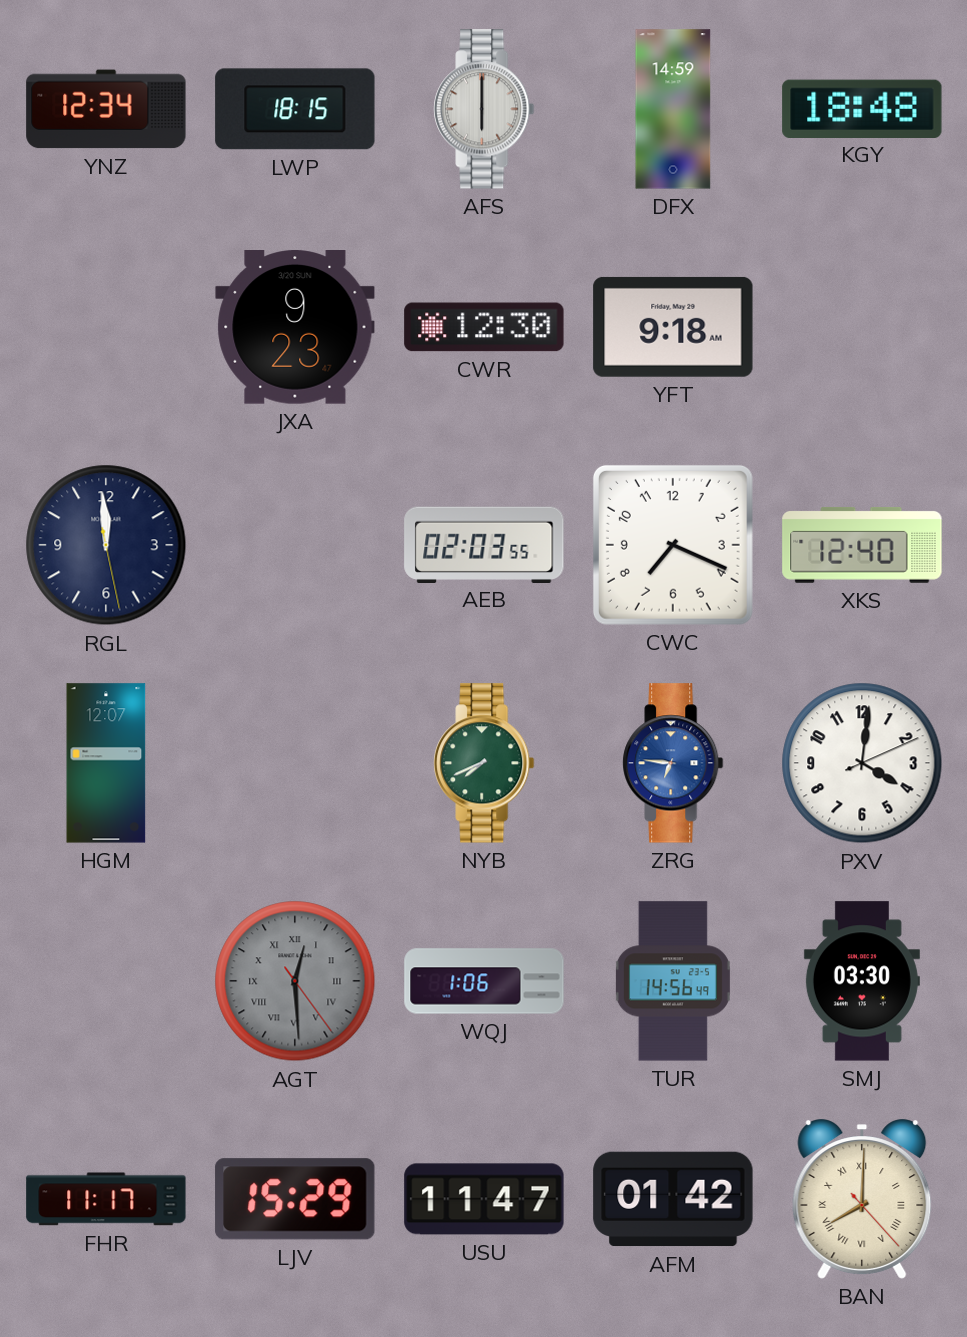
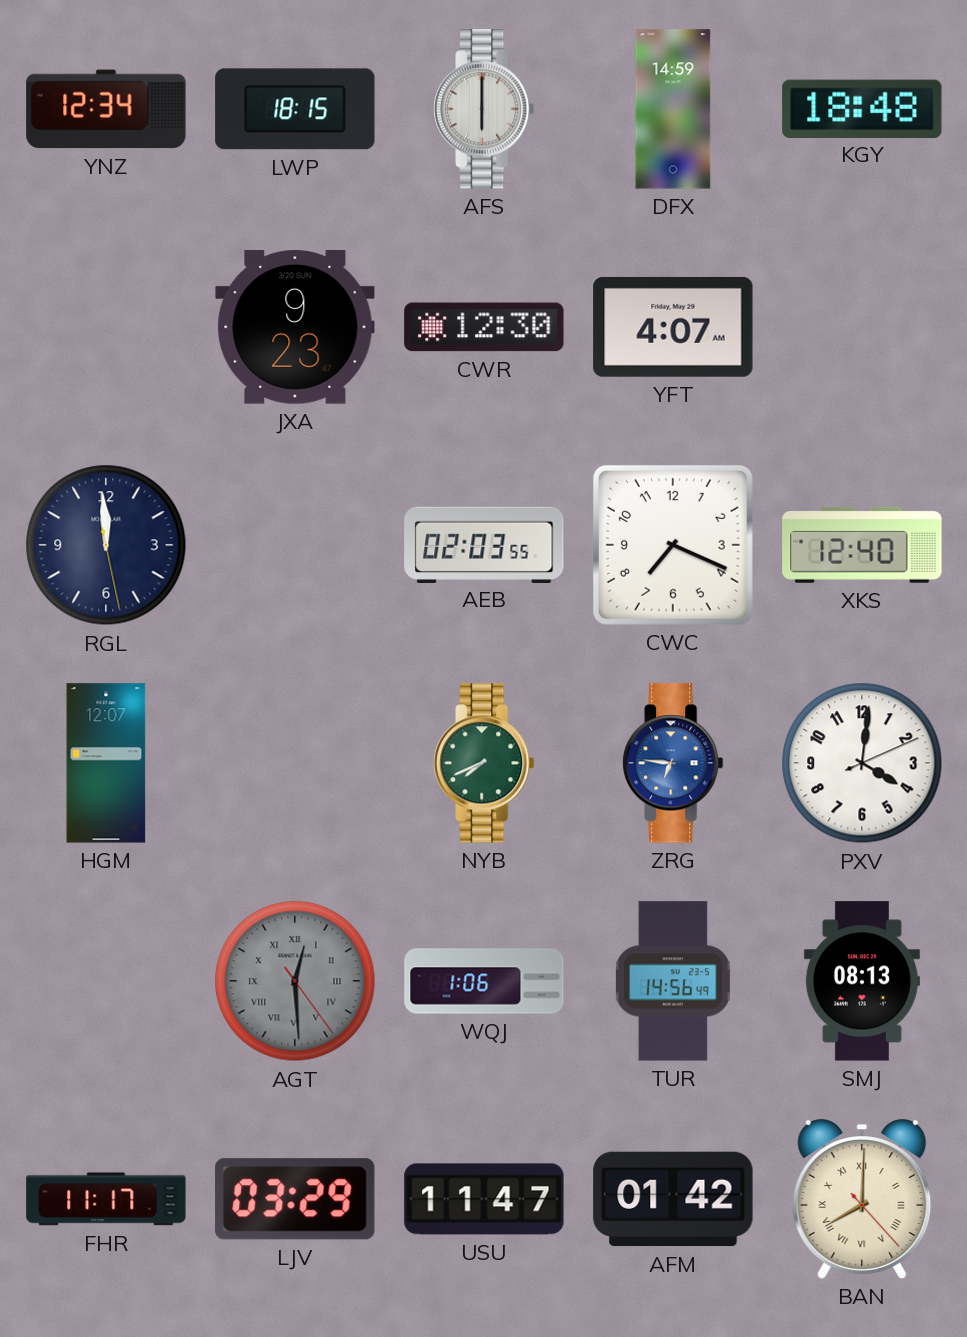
YFT: 9:18 -> 4:07 (673, 327)
SMJ: 03:30 -> 08:13 (862, 981)
LJV: 15:29 -> 03:29 (295, 1199)
